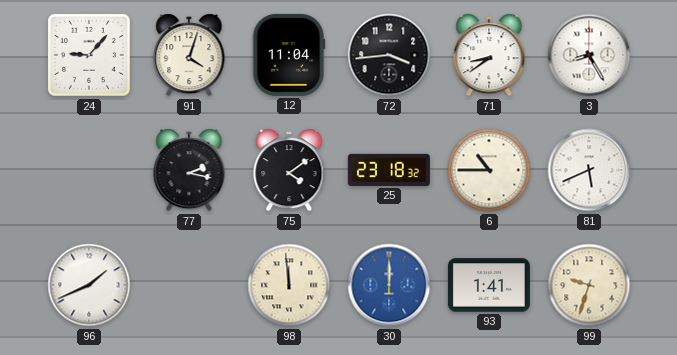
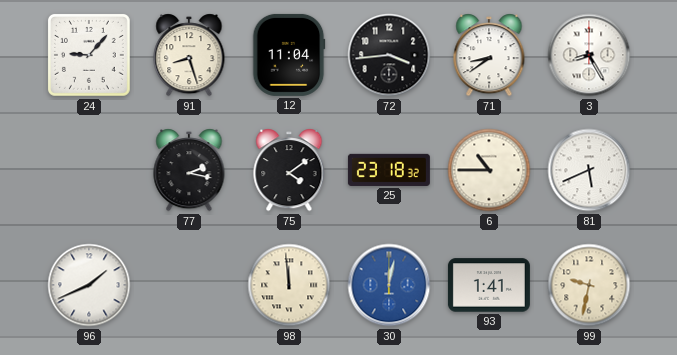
91: 4:03 -> 8:27 (189, 55)
30: 12:00 -> 12:02 (389, 285)
99: 9:33 -> 9:32 (589, 285)
